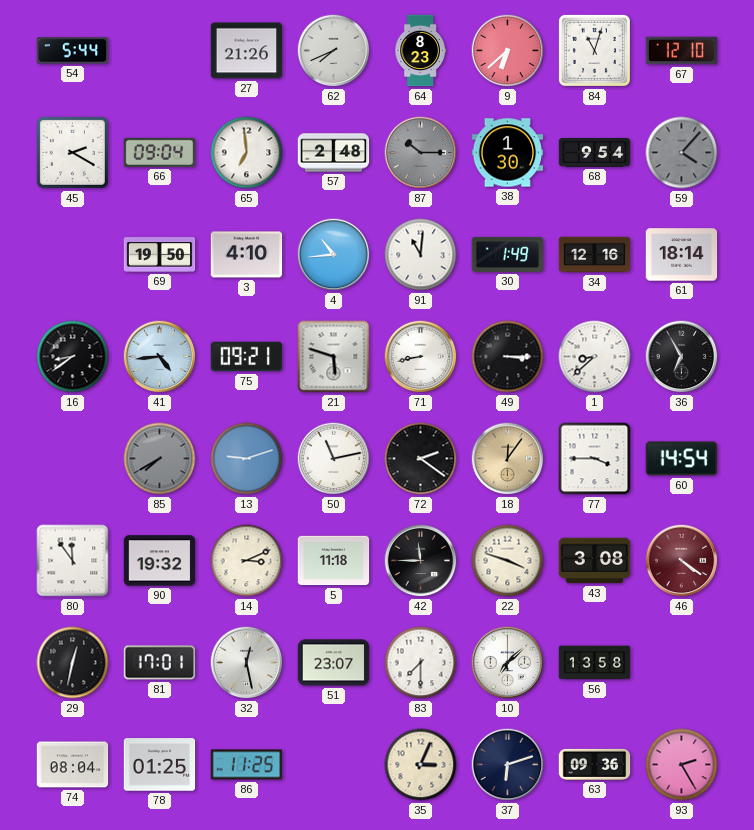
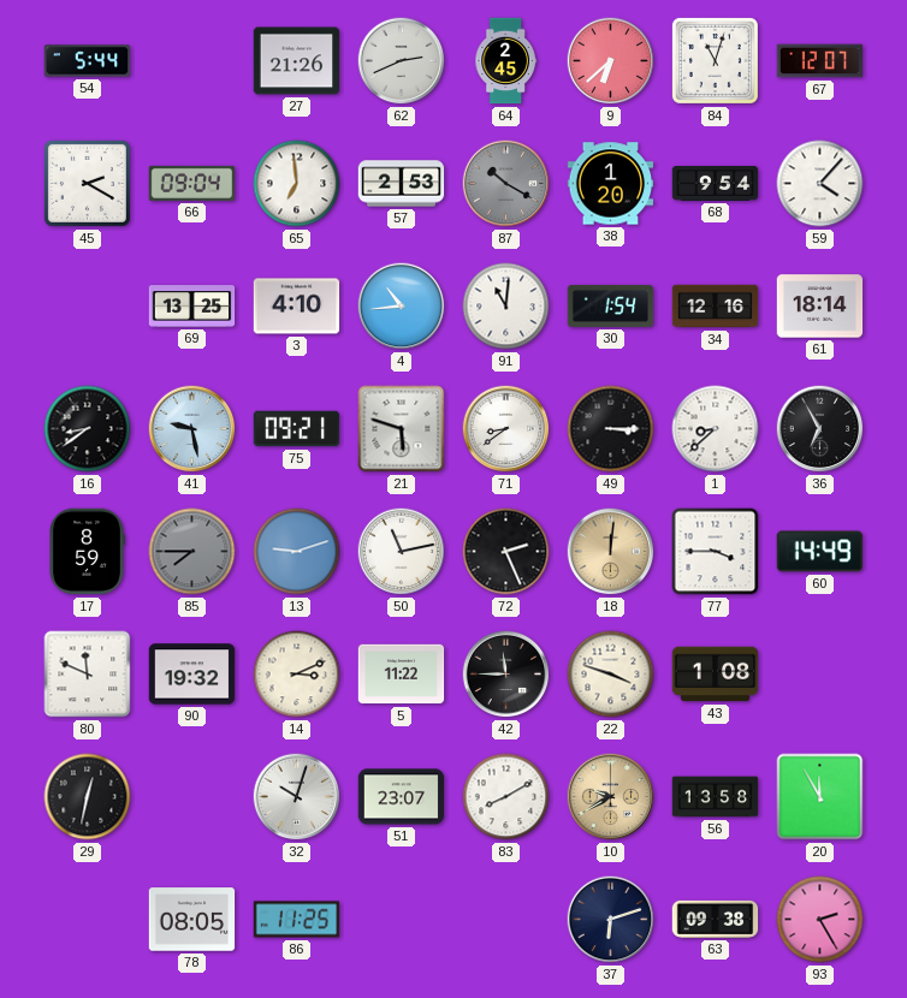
62: 7:41 -> 2:41 (402, 61)
64: 8:23 -> 2:45 (505, 61)
67: 12:10 -> 12:07 (820, 61)
57: 2:48 -> 2:53 (402, 184)
87: 10:15 -> 10:20 (506, 184)
38: 1:30 -> 1:20 (611, 184)
59 dial: grey -> white (820, 184)
69: 19:50 -> 13:25 (192, 307)
30: 1:49 -> 1:54 (611, 305)
41: 4:44 -> 9:28 (192, 429)
71: 8:43 -> 8:39 (506, 429)
17: none -> 8:59 (87, 552)
85: 7:40 -> 7:45 (192, 552)
72: 2:21 -> 2:26 (506, 552)
18: 12:06 -> 12:01 (611, 552)
60: 14:54 -> 14:49 (820, 552)
80: 11:54 -> 11:49 (88, 675)
5: 11:18 -> 11:22 (402, 675)
43: 3:08 -> 1:08 (716, 675)
46: 4:21 -> none (682, 561)
81: 17:01 -> none (160, 663)
32: 12:28 -> 10:03 (297, 797)
83: 7:30 -> 8:10 (506, 797)
10: 7:08 -> 9:40 (611, 797)
10 dial: white -> champagne (611, 797)
20: none -> 11:55 (820, 797)
74: 08:04 -> none (73, 765)
78: 01:25 -> 08:05 (192, 920)
35: 3:04 -> none (421, 765)
63: 09:36 -> 09:38 (716, 919)
